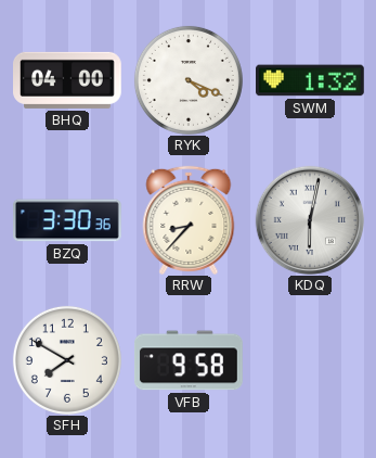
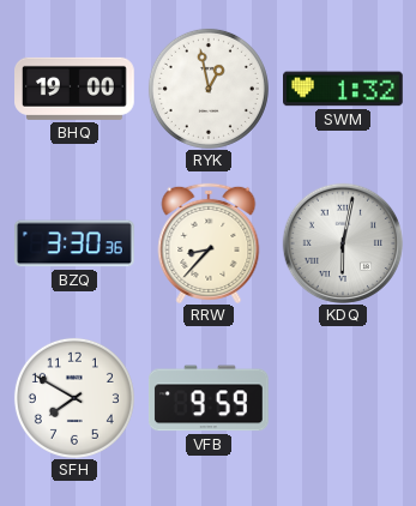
BHQ: 04:00 -> 19:00 (76, 89)
RYK: 4:19 -> 12:58 (209, 89)
VFB: 9:58 -> 9:59 (209, 398)
